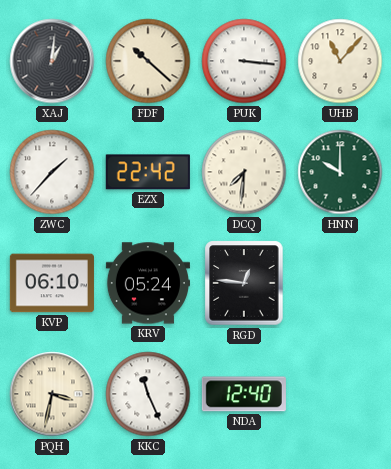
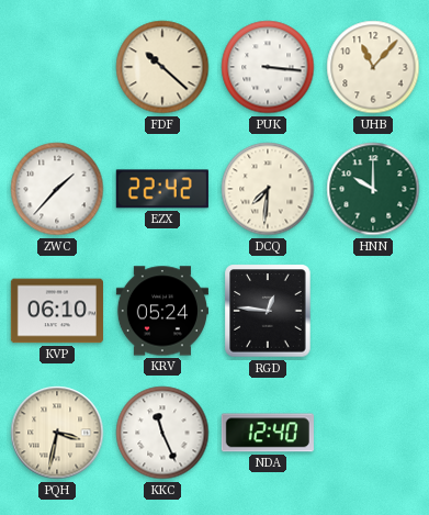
XAJ: 1:01 -> none (52, 61)
